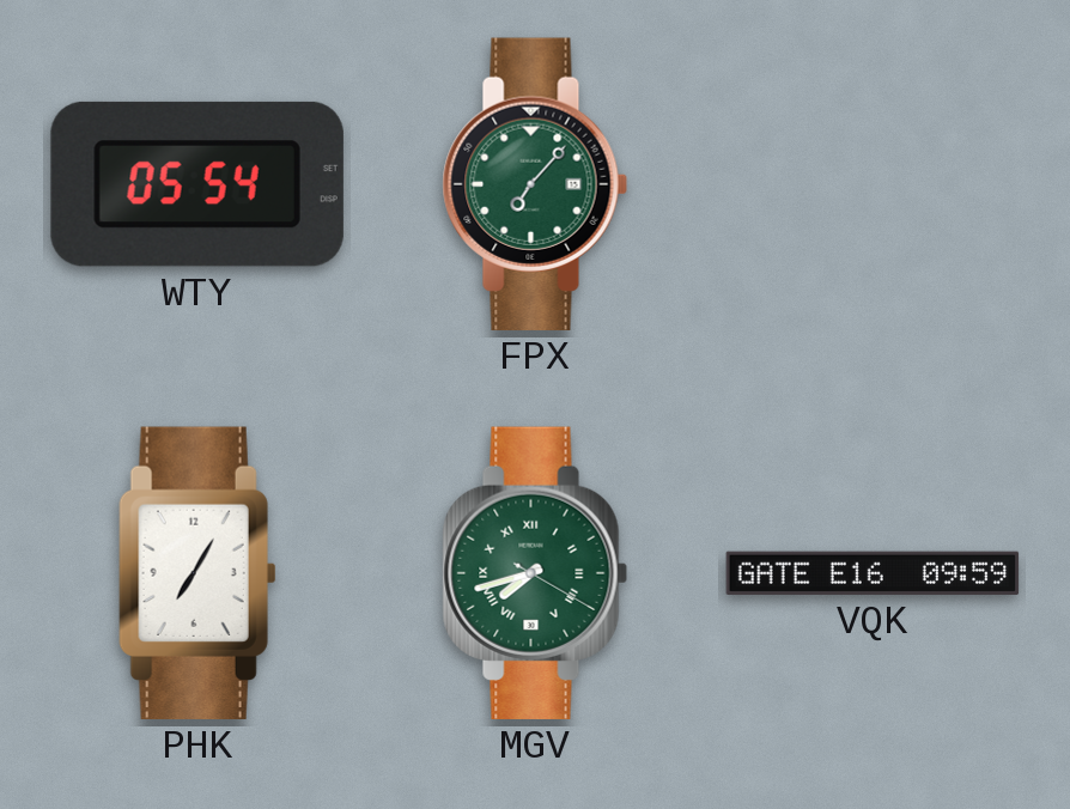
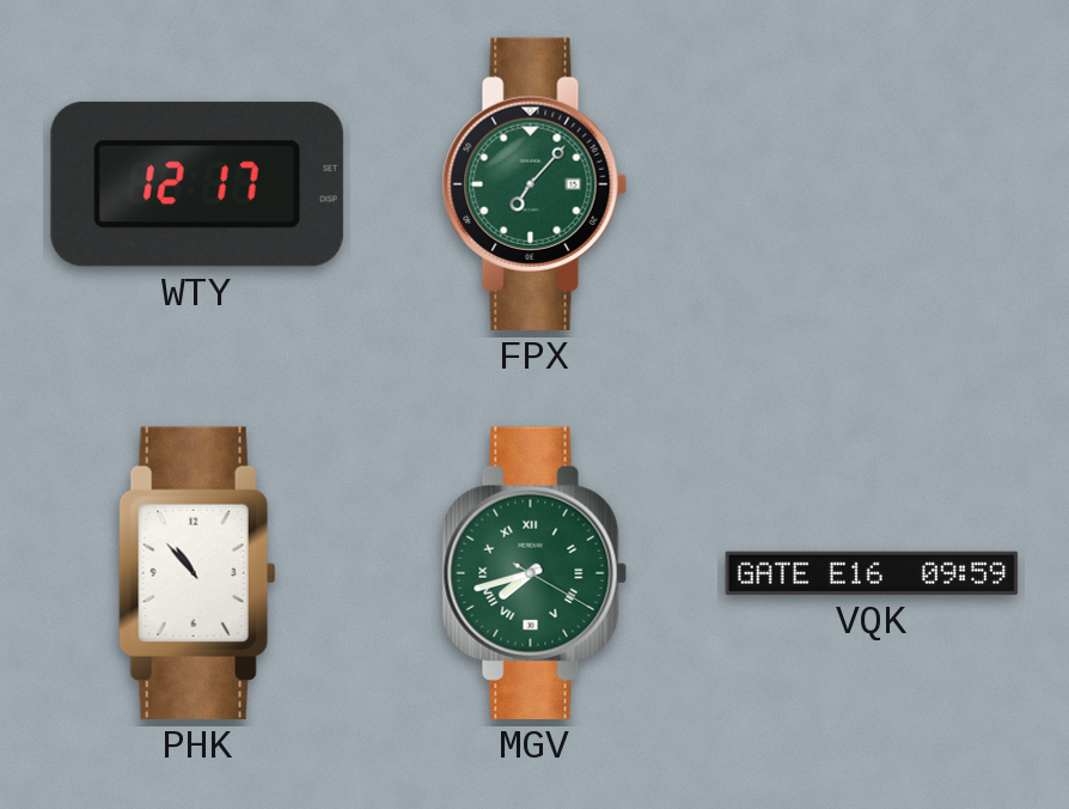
WTY: 05:54 -> 12:17 (197, 184)
PHK: 7:05 -> 10:53 (197, 573)
